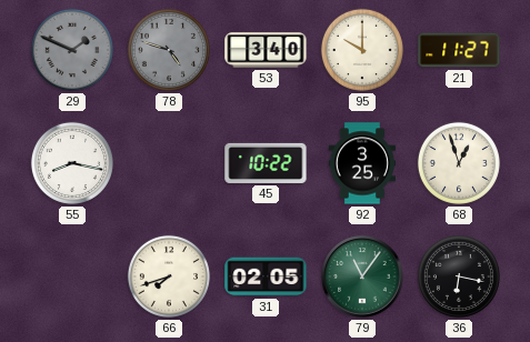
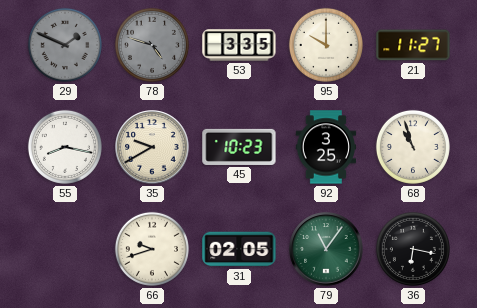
53: 3:40 -> 3:35 (239, 45)
35: none -> 9:40 (152, 147)
45: 10:22 -> 10:23 (239, 147)
68: 12:57 -> 10:57 (413, 147)
66: 7:42 -> 9:42 (152, 249)
